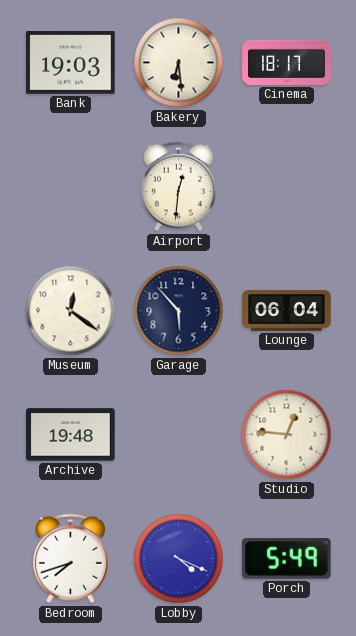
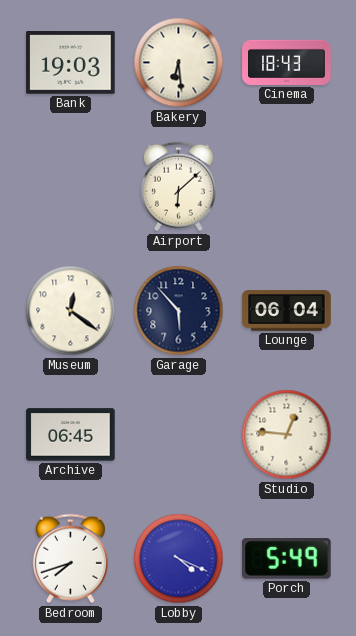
Cinema: 18:17 -> 18:43 (287, 62)
Airport: 12:31 -> 6:08 (178, 187)
Archive: 19:48 -> 06:45 (71, 435)
